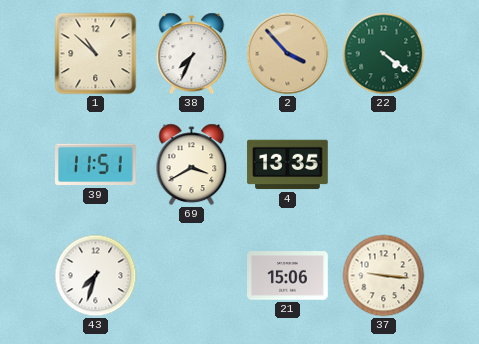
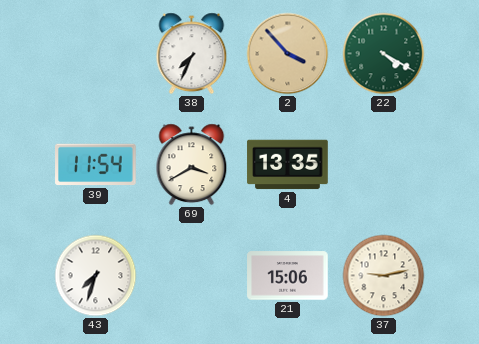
1: 10:52 -> none (96, 54)
22: 4:21 -> 4:20 (384, 54)
39: 11:51 -> 11:54 (96, 165)
37: 9:16 -> 9:13 (384, 276)
